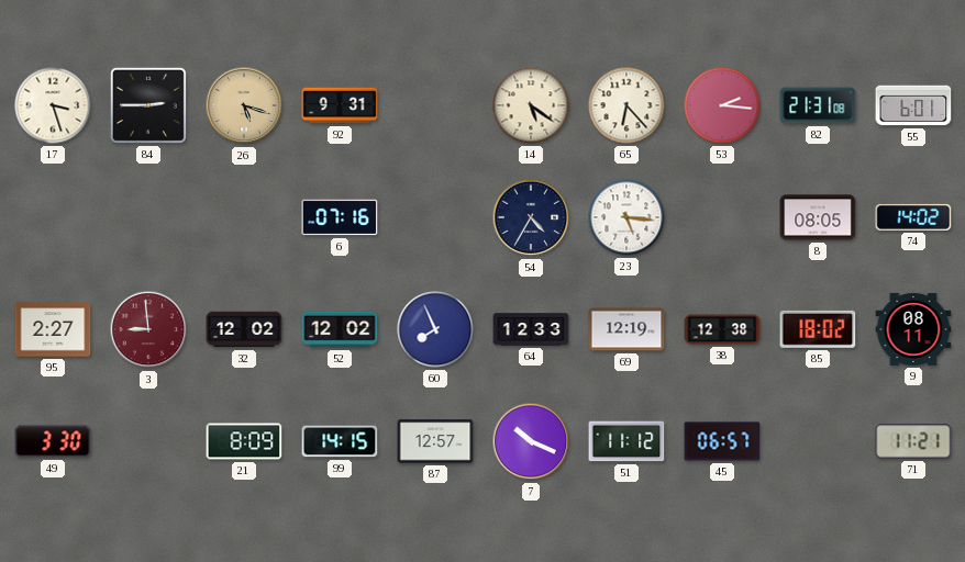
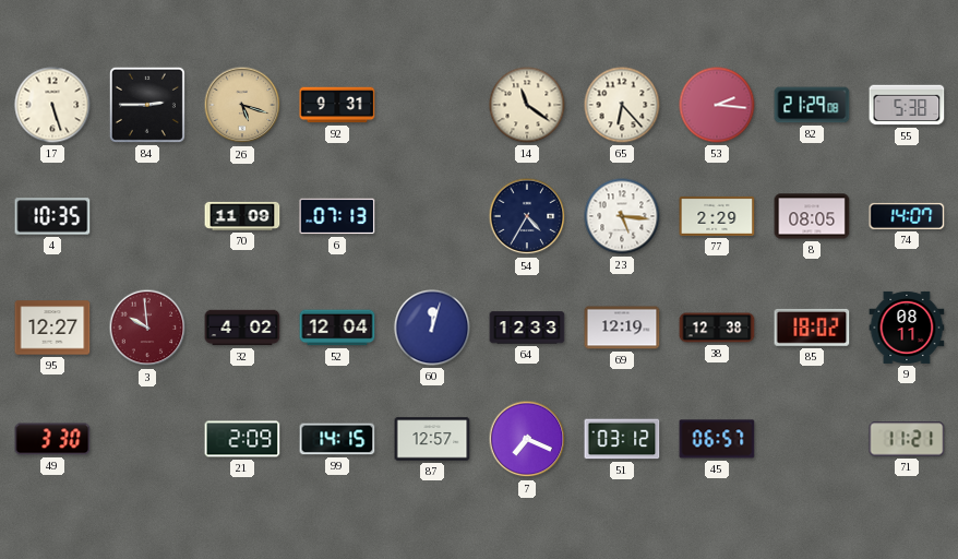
17: 3:27 -> 5:27 (52, 105)
14: 5:21 -> 11:21 (527, 105)
82: 21:31 -> 21:29 (812, 105)
55: 6:01 -> 5:38 (907, 105)
4: none -> 10:35 (52, 216)
70: none -> 11:09 (242, 216)
6: 07:16 -> 07:13 (337, 216)
77: none -> 2:29 (717, 216)
74: 14:02 -> 14:07 (907, 216)
95: 2:27 -> 12:27 (52, 328)
3: 8:59 -> 9:59 (147, 328)
32: 12:02 -> 4:02 (242, 328)
52: 12:02 -> 12:04 (337, 328)
60: 7:56 -> 12:03 (432, 328)
21: 8:09 -> 2:09 (242, 439)
7: 10:19 -> 7:19 (527, 439)
51: 11:12 -> 03:12 (622, 439)
